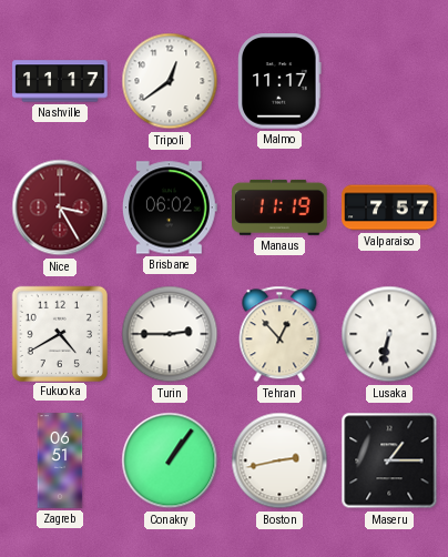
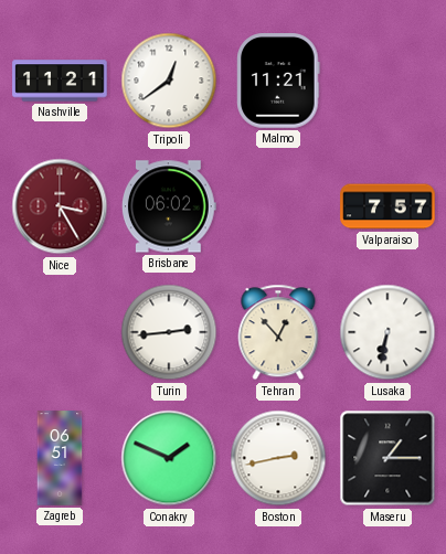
Nashville: 11:17 -> 11:21 (60, 81)
Malmo: 11:17 -> 11:21 (278, 81)
Manaus: 11:19 -> none (279, 207)
Fukuoka: 4:40 -> none (59, 333)
Turin: 2:45 -> 2:44 (169, 332)
Conakry: 1:06 -> 1:49 (169, 458)
